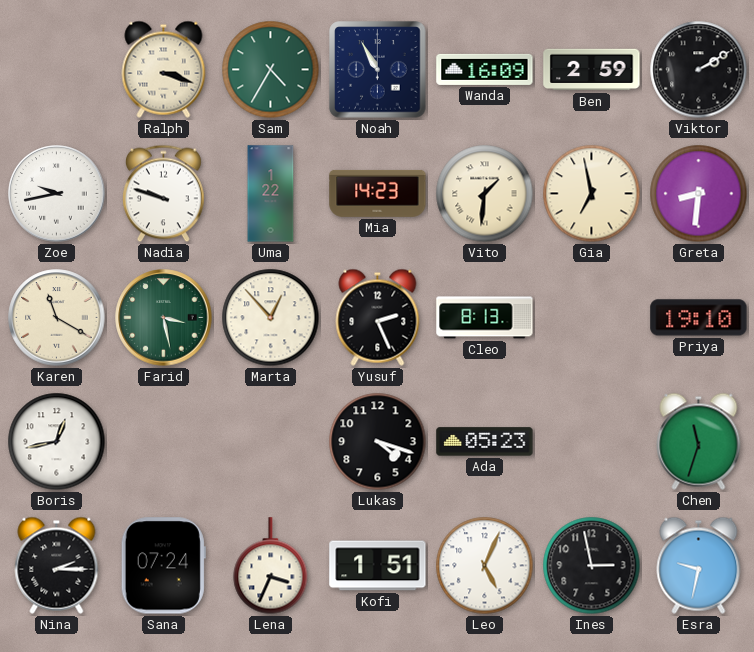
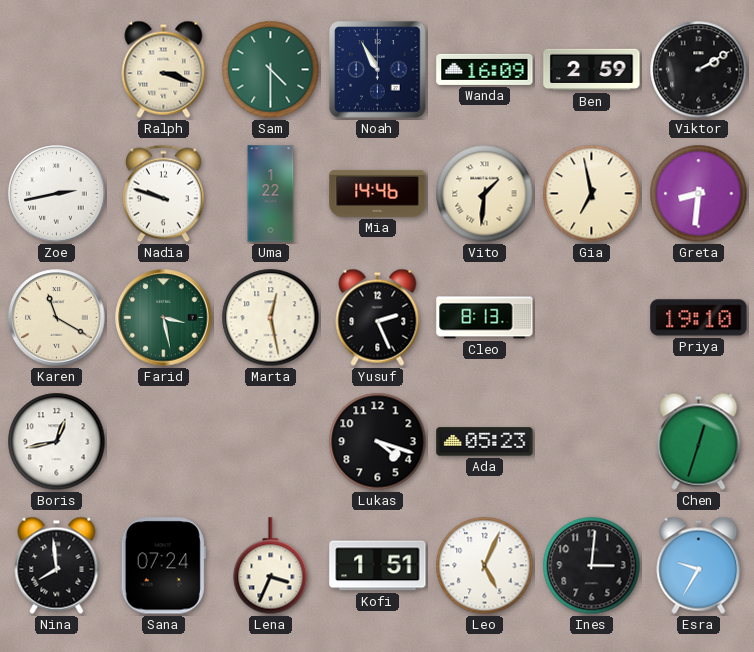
Sam: 4:35 -> 4:30 (271, 70)
Zoe: 9:43 -> 2:43 (57, 194)
Mia: 14:23 -> 14:46 (378, 193)
Marta: 12:53 -> 12:28 (271, 318)
Chen: 11:33 -> 12:33 (699, 441)
Nina: 2:15 -> 7:59 (57, 565)
Ines: 2:58 -> 3:01 (592, 566)
Esra: 9:32 -> 9:35 (699, 565)
